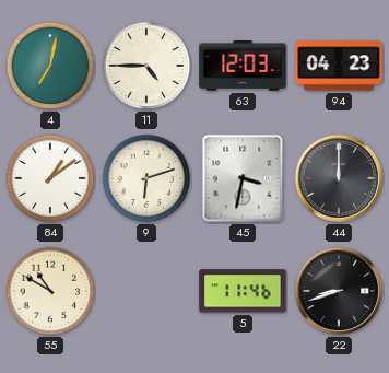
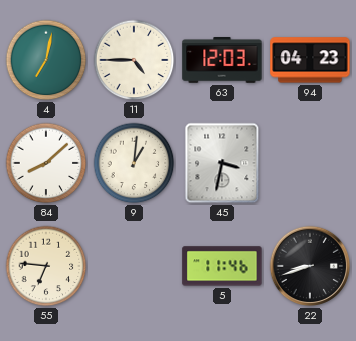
84: 1:09 -> 8:08 (46, 163)
9: 6:12 -> 1:01 (134, 163)
44: 12:00 -> none (339, 178)
55: 10:50 -> 6:46 (46, 266)
